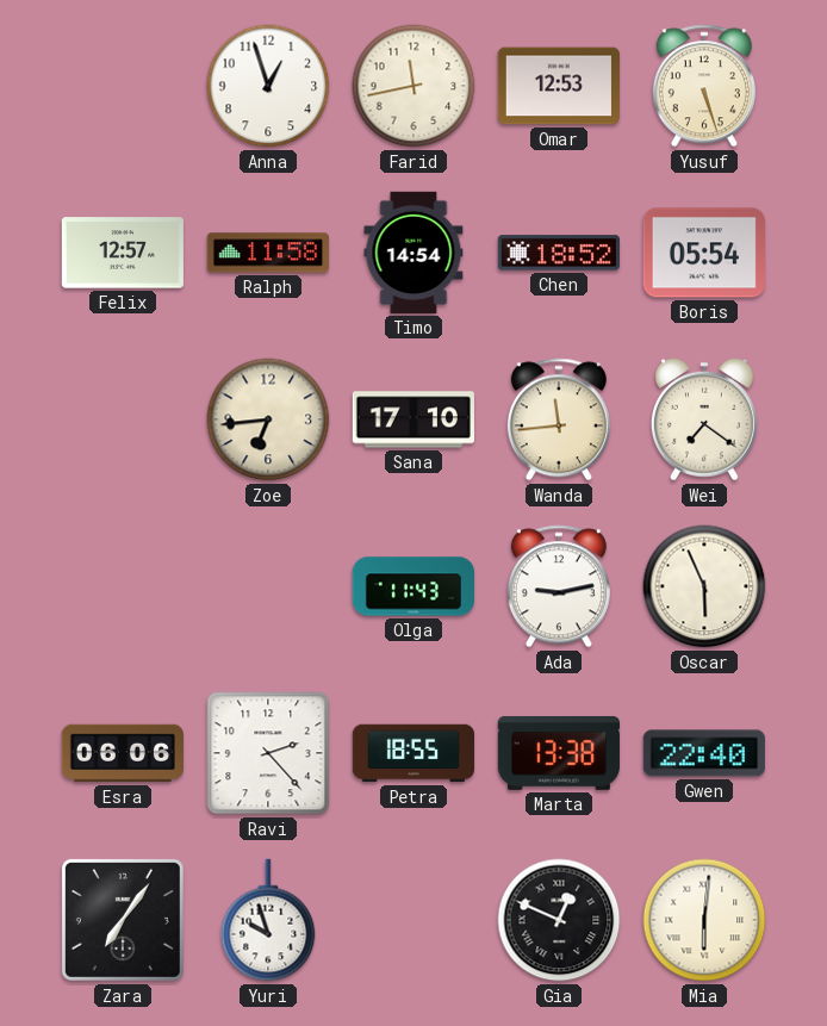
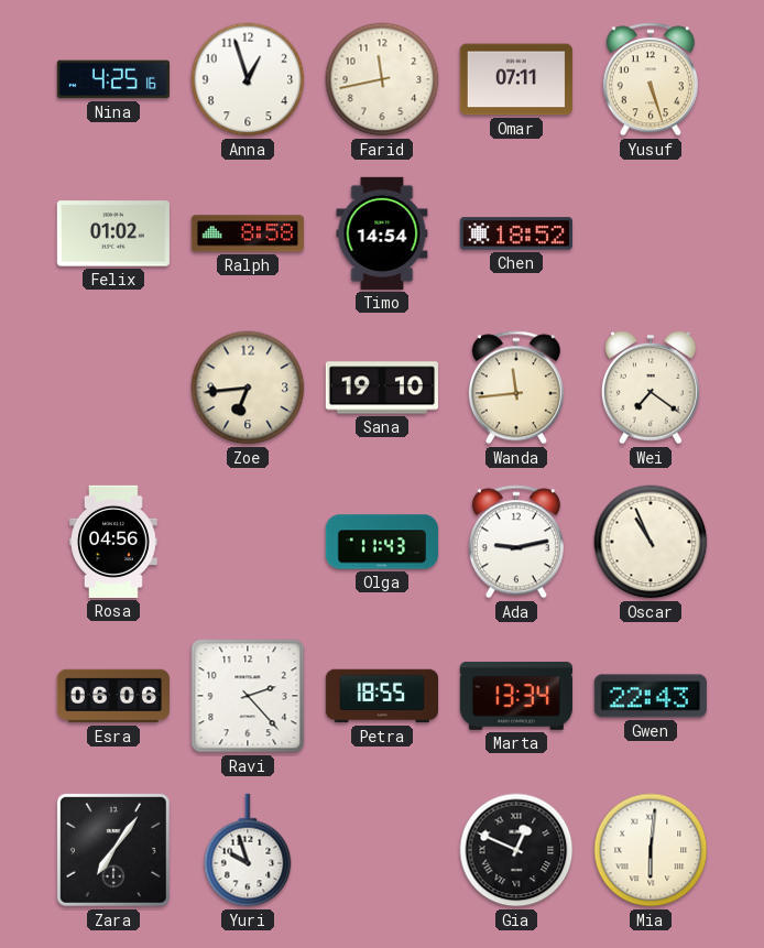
Nina: none -> 4:25 (113, 79)
Omar: 12:53 -> 07:11 (516, 79)
Felix: 12:57 -> 01:02 (113, 233)
Ralph: 11:58 -> 8:58 (248, 233)
Boris: 05:54 -> none (704, 253)
Sana: 17:10 -> 19:10 (382, 388)
Rosa: none -> 04:56 (114, 542)
Oscar: 5:56 -> 10:56 (651, 542)
Marta: 13:38 -> 13:34 (516, 696)
Gwen: 22:40 -> 22:43 (651, 696)
